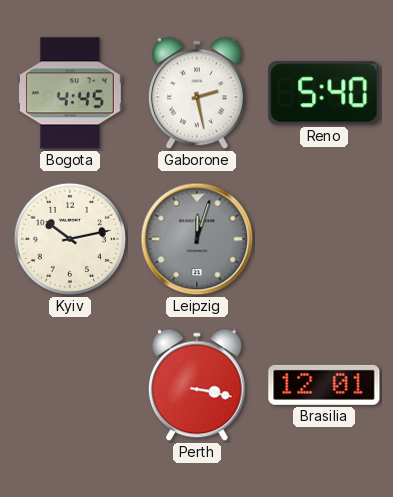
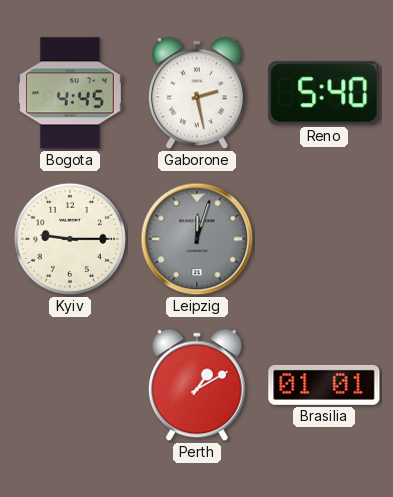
Kyiv: 10:13 -> 9:15 (70, 239)
Perth: 3:17 -> 1:10 (198, 385)
Brasilia: 12:01 -> 01:01 (324, 385)
